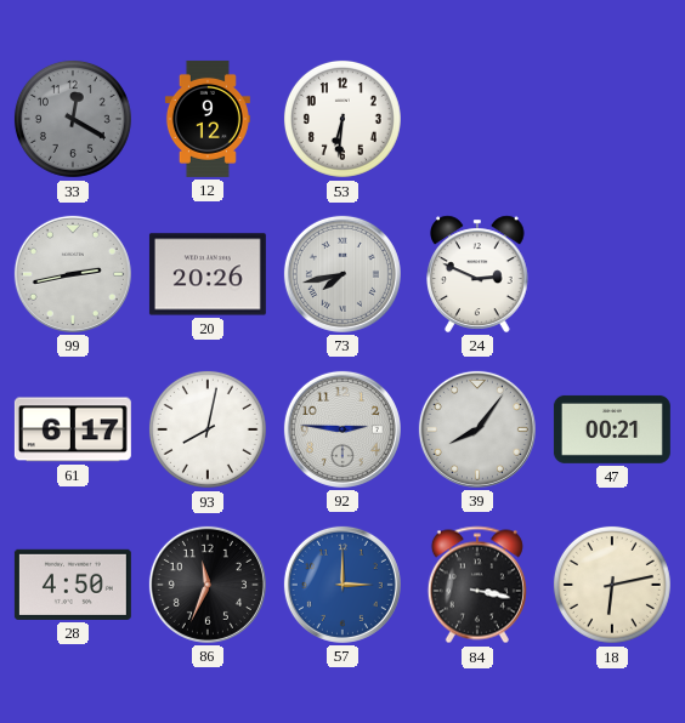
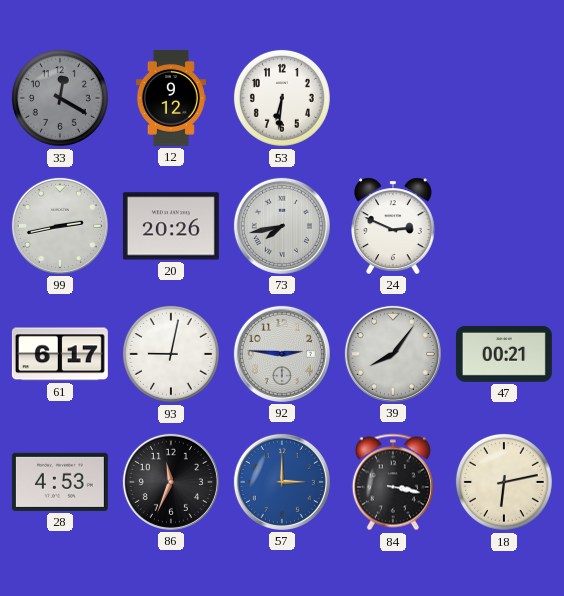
93: 8:02 -> 9:02 (171, 354)
28: 4:50 -> 4:53 (60, 482)
